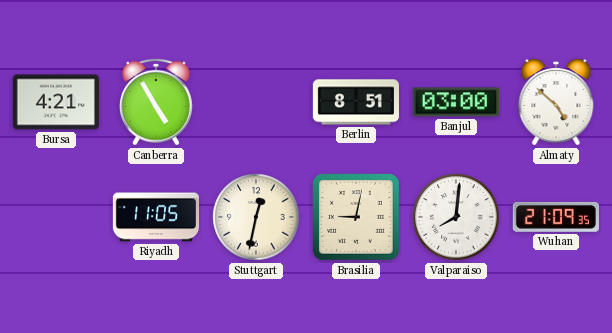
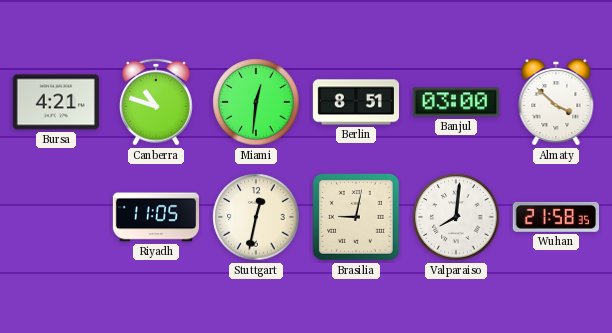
Canberra: 4:55 -> 10:48 (156, 102)
Miami: none -> 12:31 (256, 102)
Almaty: 4:52 -> 3:52 (556, 102)
Wuhan: 21:09 -> 21:58 (556, 217)
